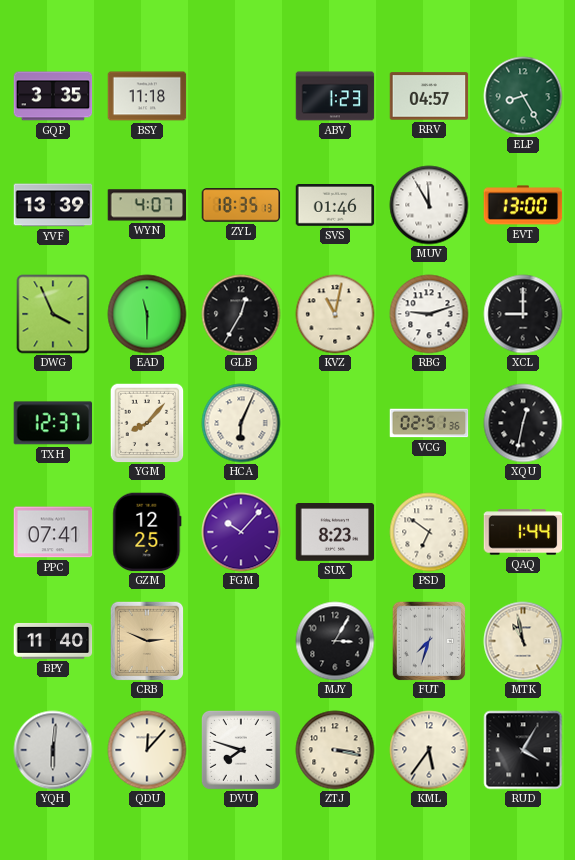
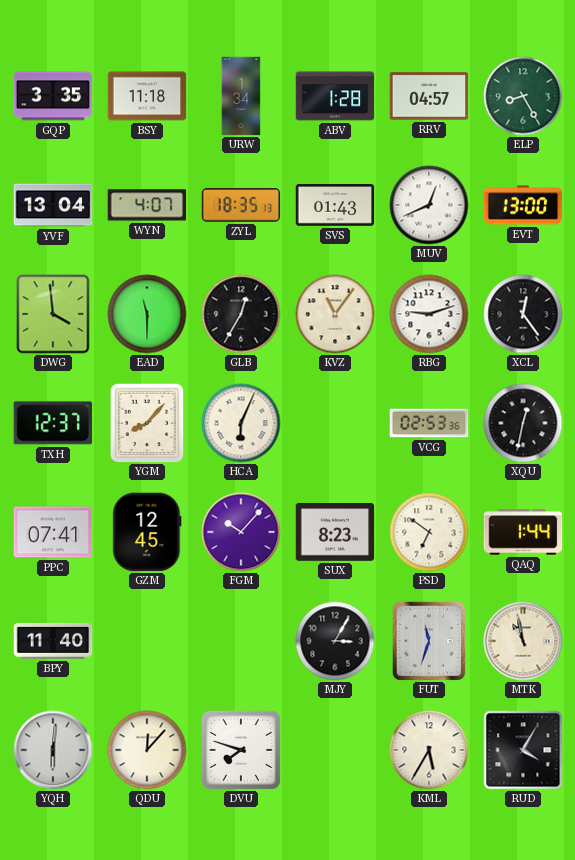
URW: none -> 1:34 (241, 96)
ABV: 1:23 -> 1:28 (335, 96)
YVF: 13:39 -> 13:04 (53, 205)
SVS: 01:46 -> 01:43 (335, 206)
MUV: 11:55 -> 12:41 (429, 205)
DWG: 3:56 -> 3:59 (53, 314)
KVZ: 11:02 -> 11:06 (335, 314)
XCL: 9:00 -> 12:24 (523, 314)
VCG: 02:51 -> 02:53 (429, 423)
GZM: 12:25 -> 12:45 (147, 532)
CRB: 2:49 -> none (147, 641)
FUT: 7:33 -> 11:33 (429, 641)
ZTJ: 3:17 -> none (335, 750)
KML: 5:36 -> 5:35 (429, 750)
